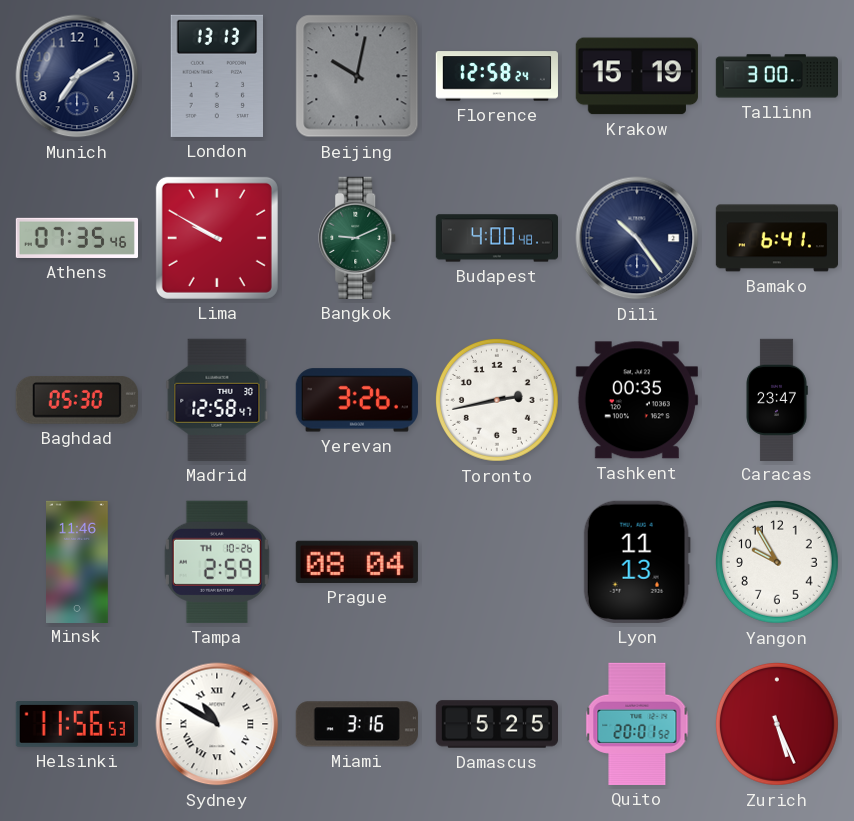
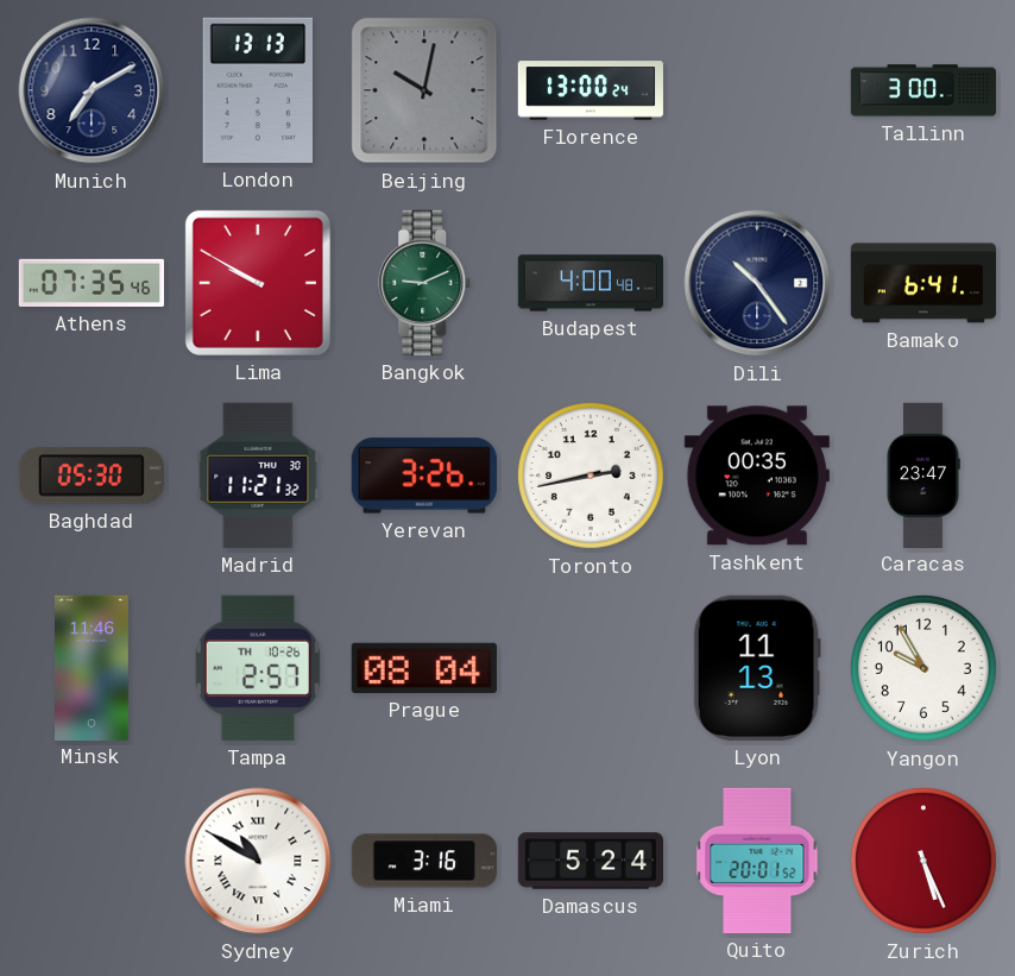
Florence: 12:58 -> 13:00 (591, 90)
Krakow: 15:19 -> none (637, 76)
Madrid: 12:58 -> 11:21 (258, 476)
Tampa: 2:59 -> 2:57 (258, 668)
Helsinki: 11:56 -> none (77, 725)
Damascus: 5:25 -> 5:24 (590, 861)
